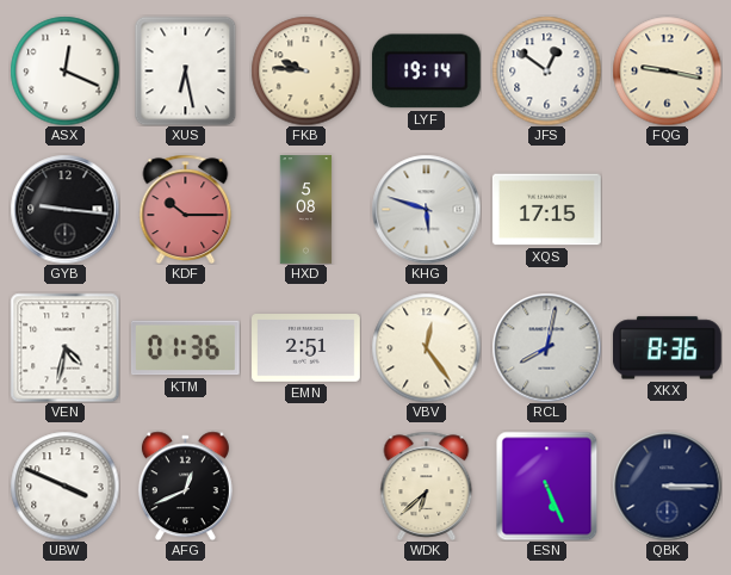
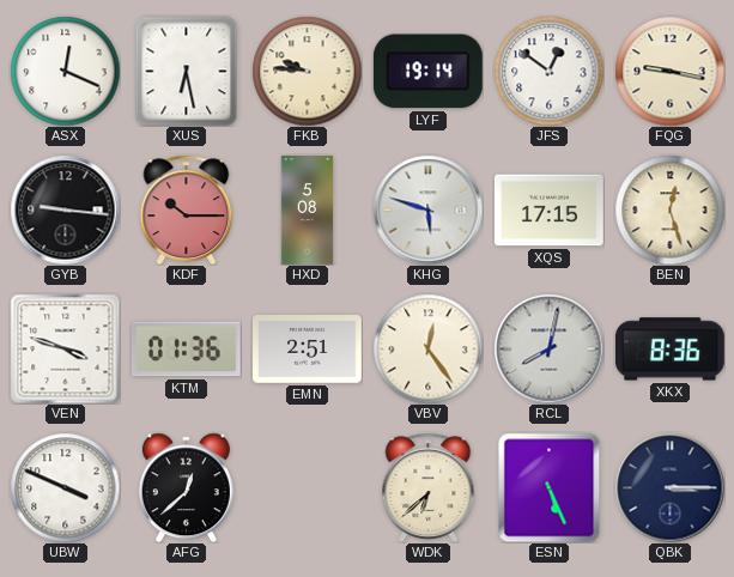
BEN: none -> 12:27 (669, 209)
VEN: 4:32 -> 3:48 (65, 348)
AFG: 12:41 -> 12:38 (186, 487)
